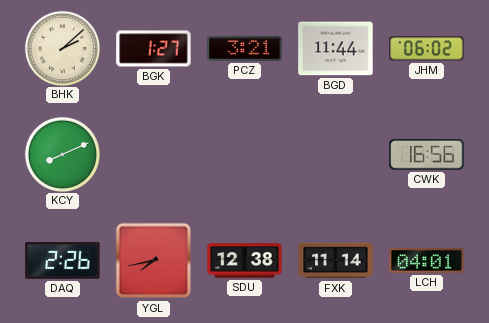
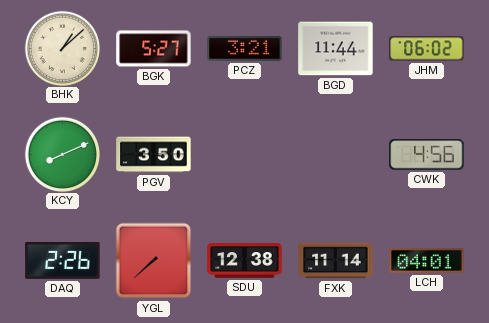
BHK: 2:08 -> 1:08 (62, 48)
BGK: 1:27 -> 5:27 (154, 49)
PGV: none -> 3:50 (154, 155)
CWK: 16:56 -> 4:56 (427, 155)
YGL: 7:43 -> 7:38 (154, 261)
